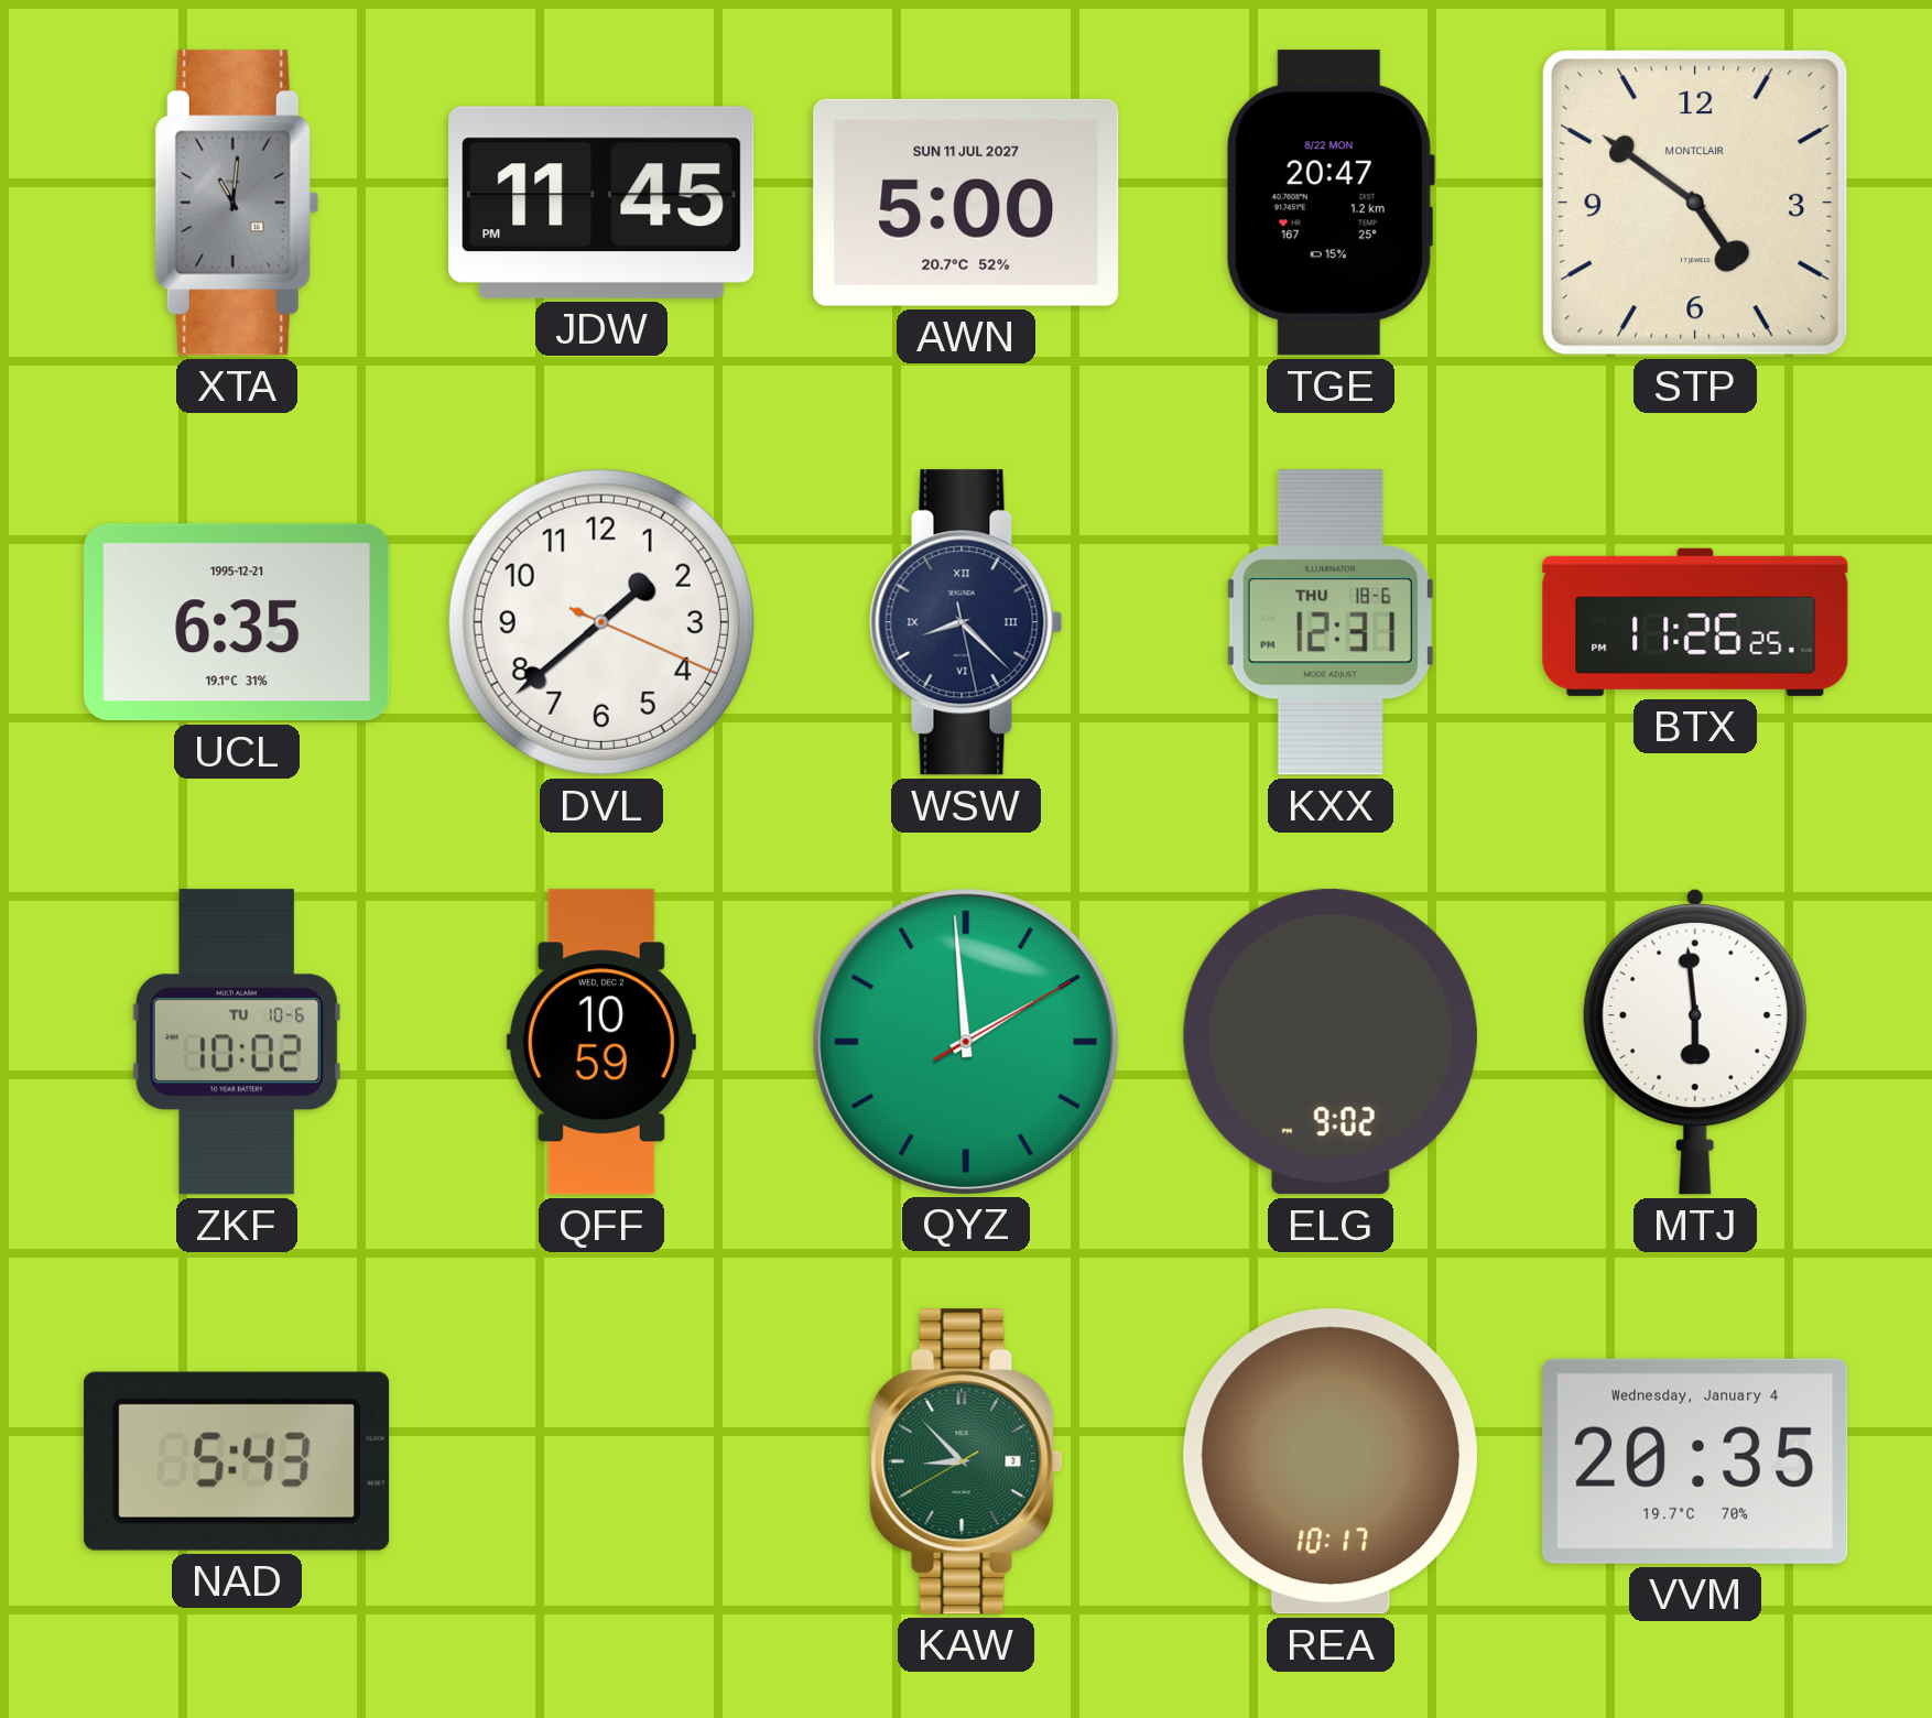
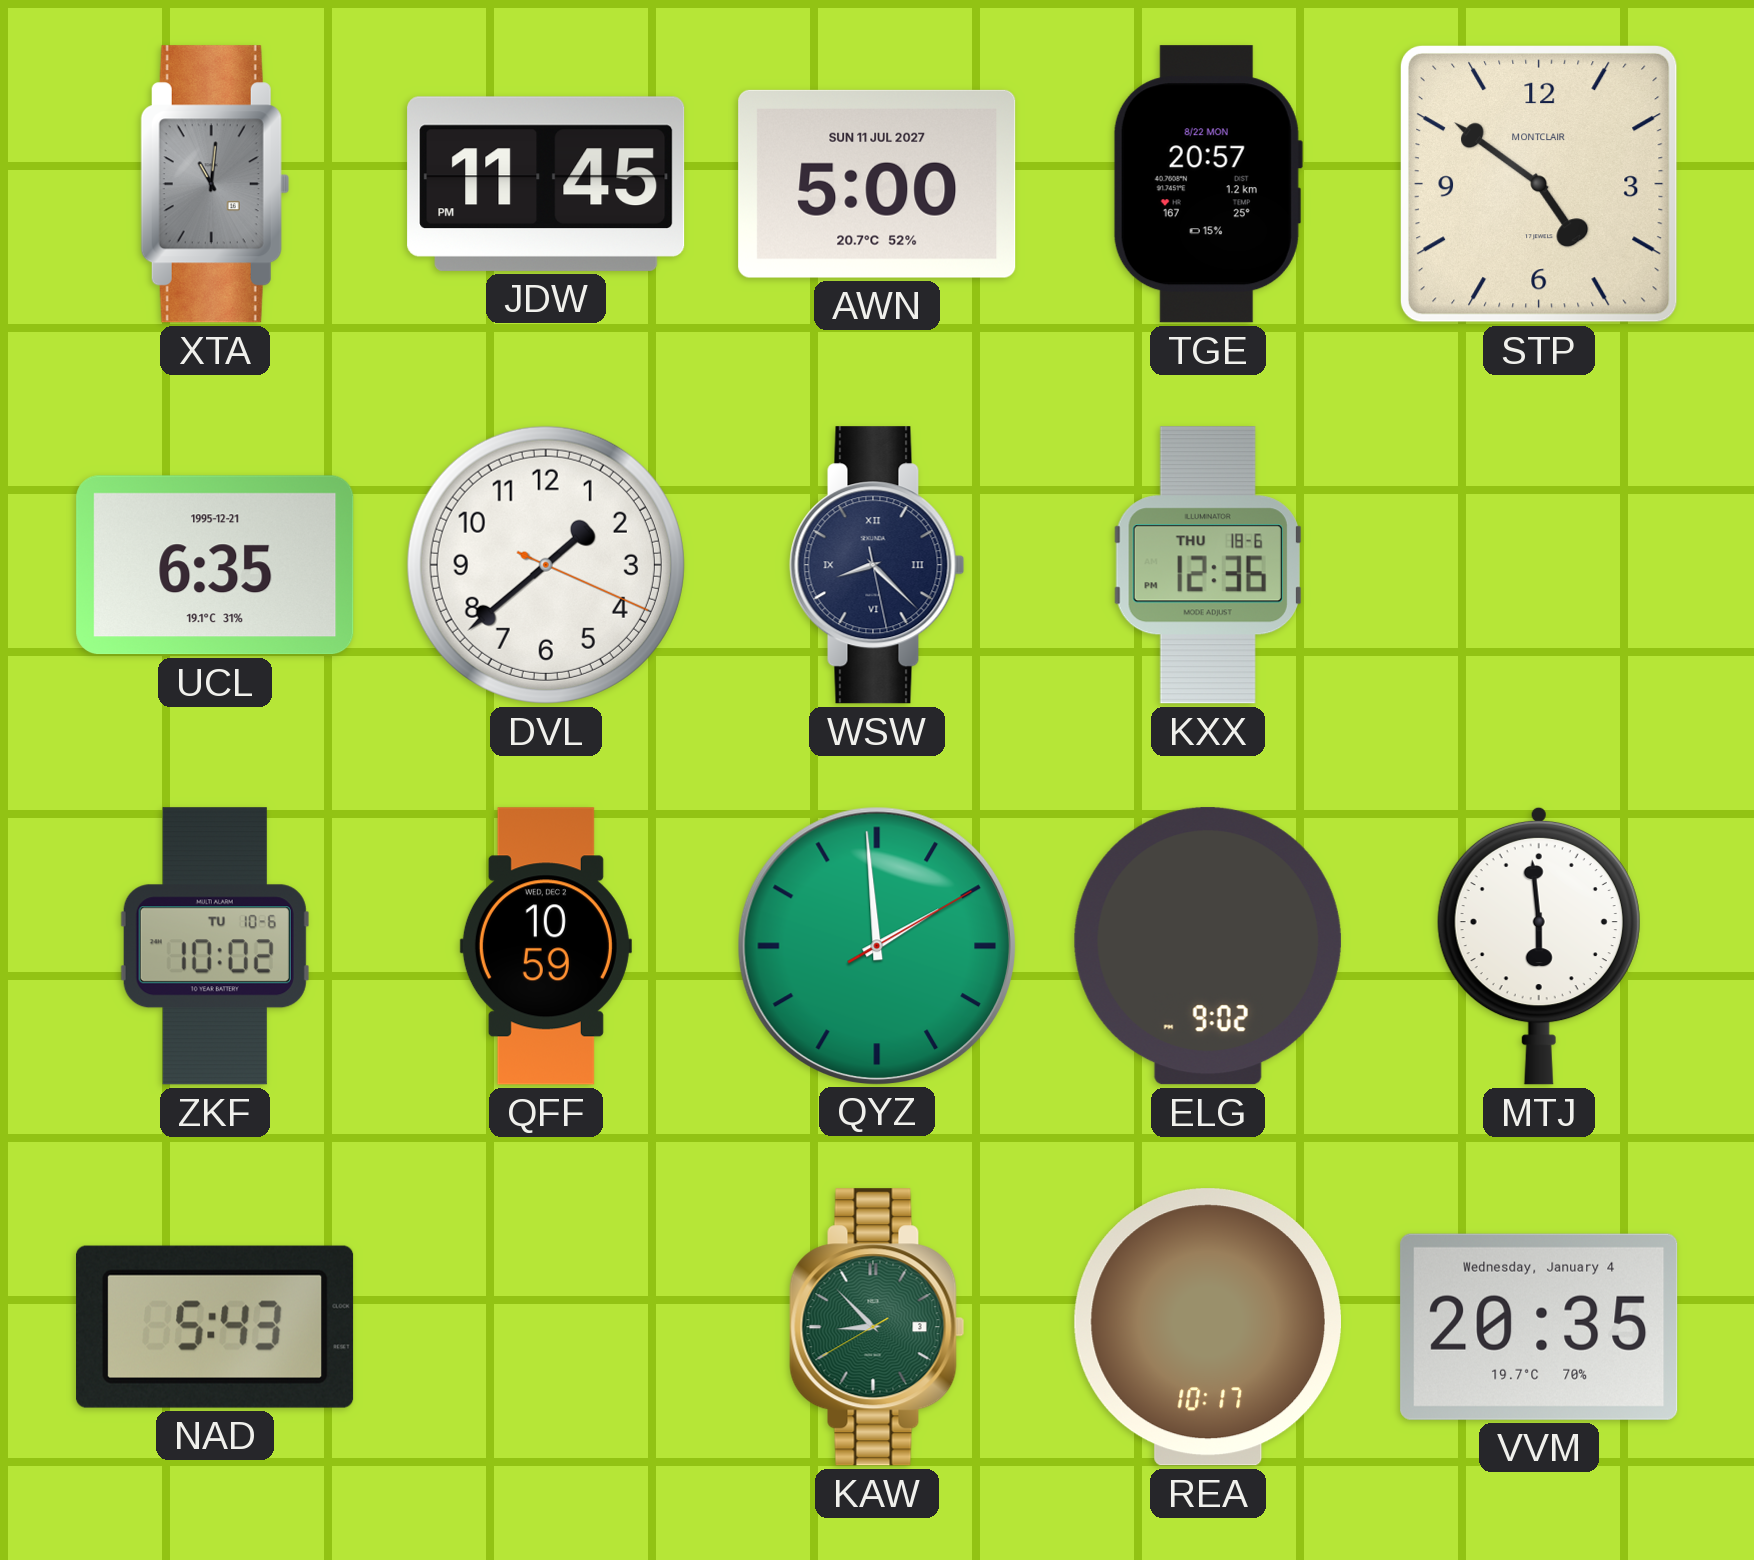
TGE: 20:47 -> 20:57 (1207, 184)
KXX: 12:31 -> 12:36 (1208, 565)
BTX: 11:26 -> none (1695, 622)
